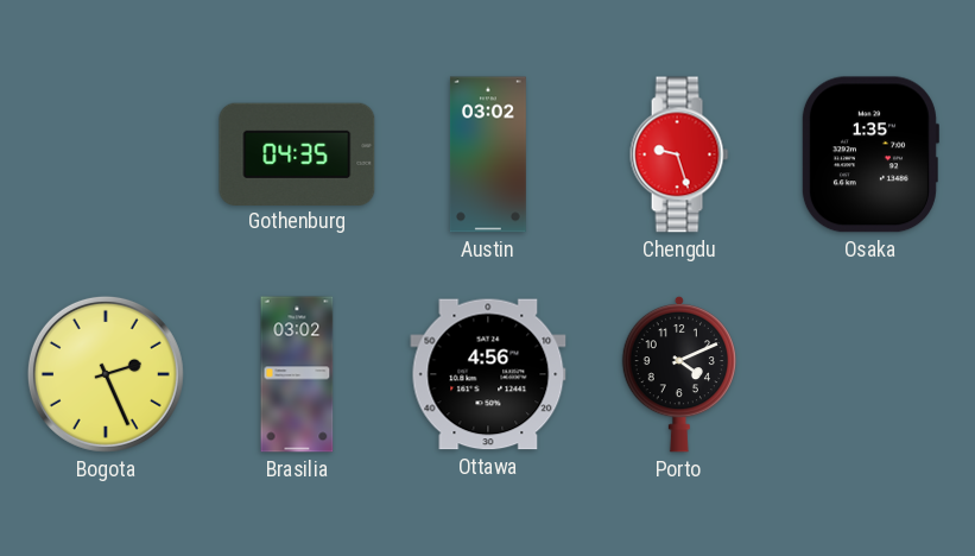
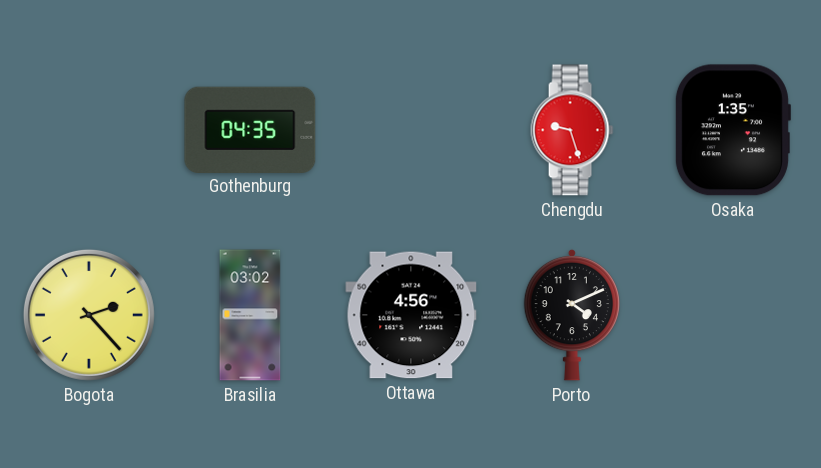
Austin: 03:02 -> none (488, 154)
Bogota: 2:26 -> 2:23 (89, 315)
